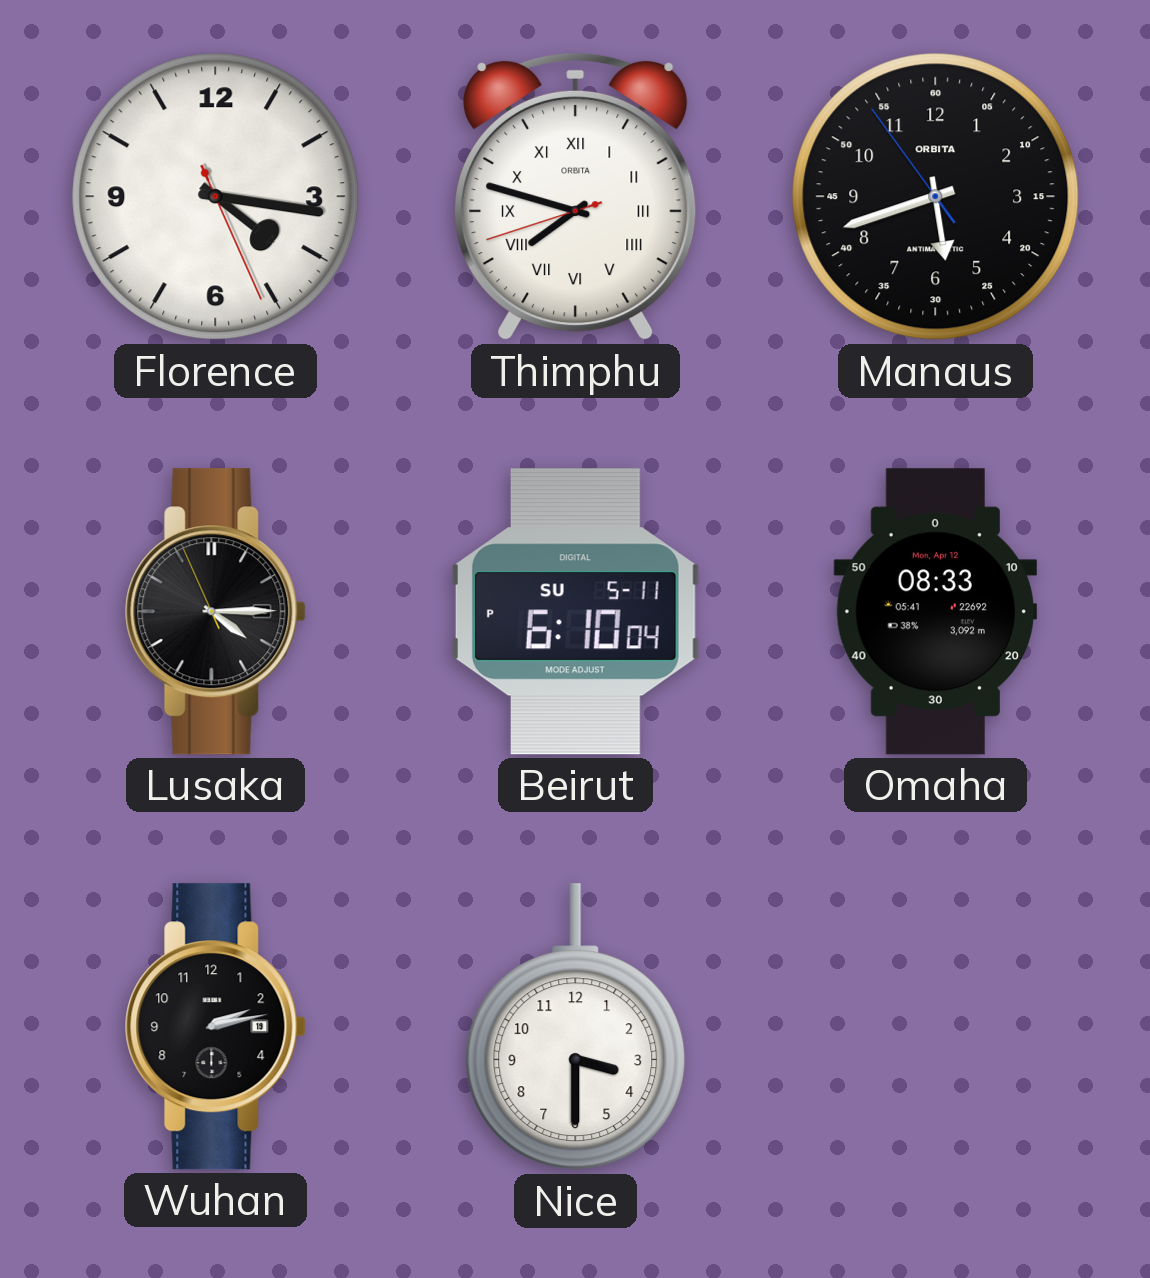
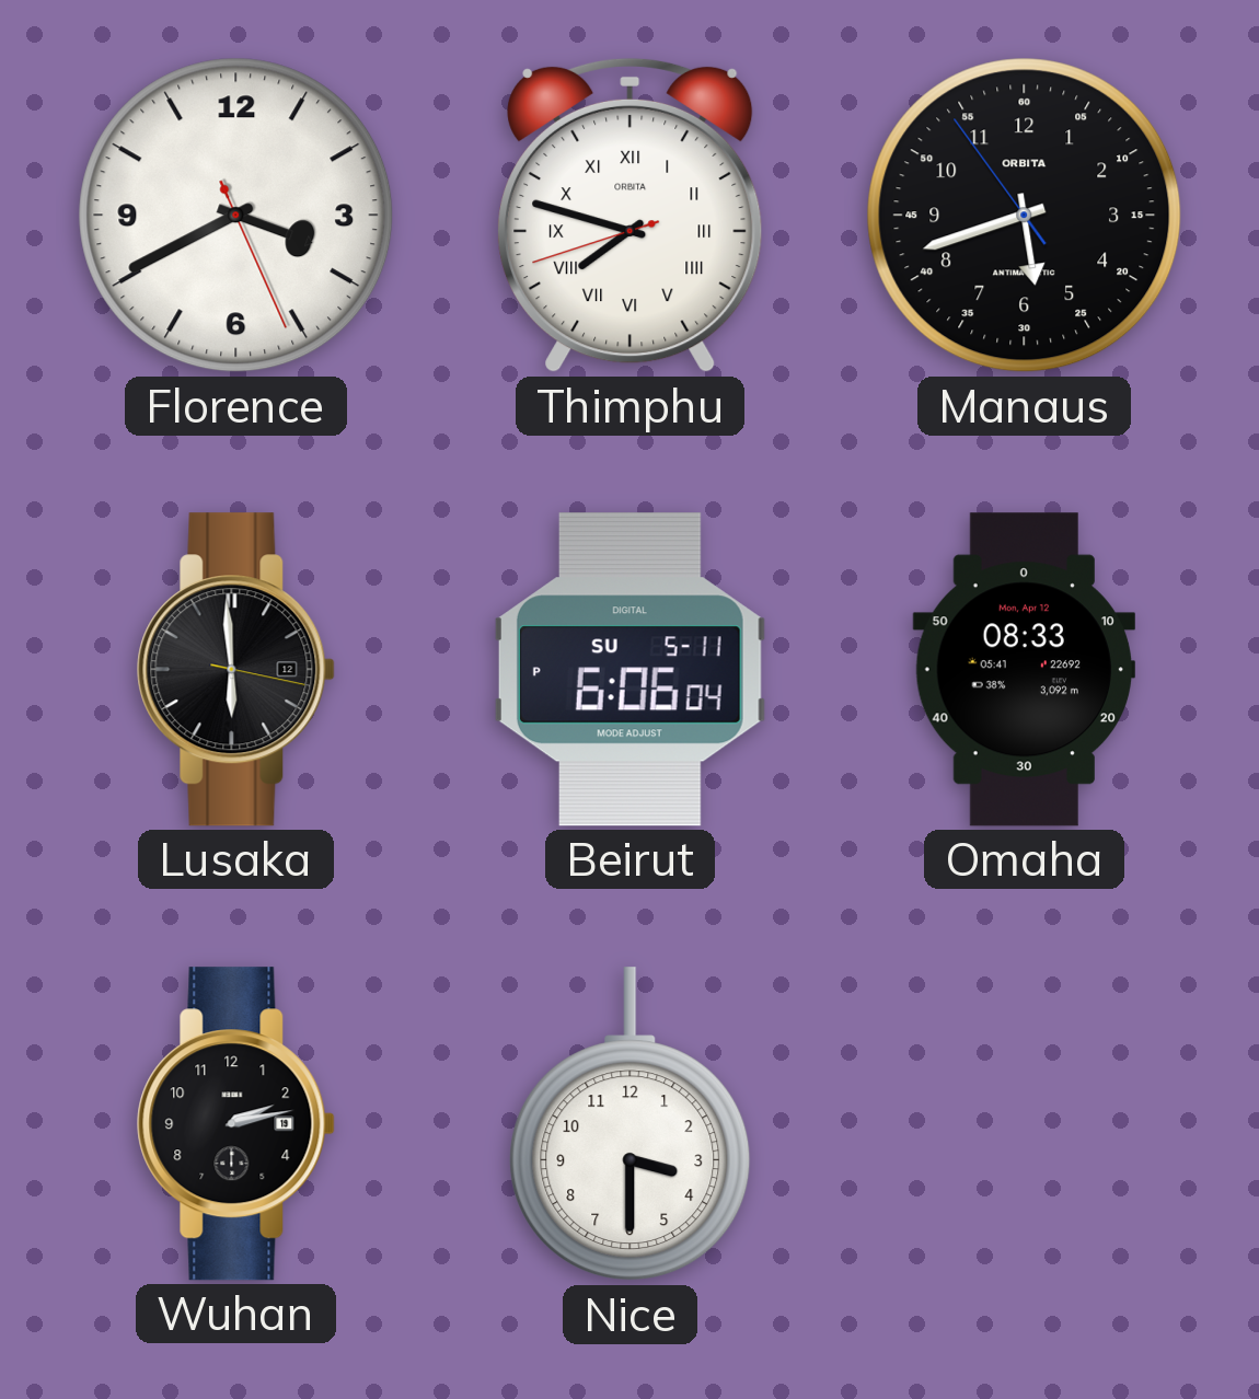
Florence: 4:16 -> 3:40 (236, 216)
Lusaka: 4:14 -> 5:59 (235, 670)
Beirut: 6:10 -> 6:06 (629, 670)
